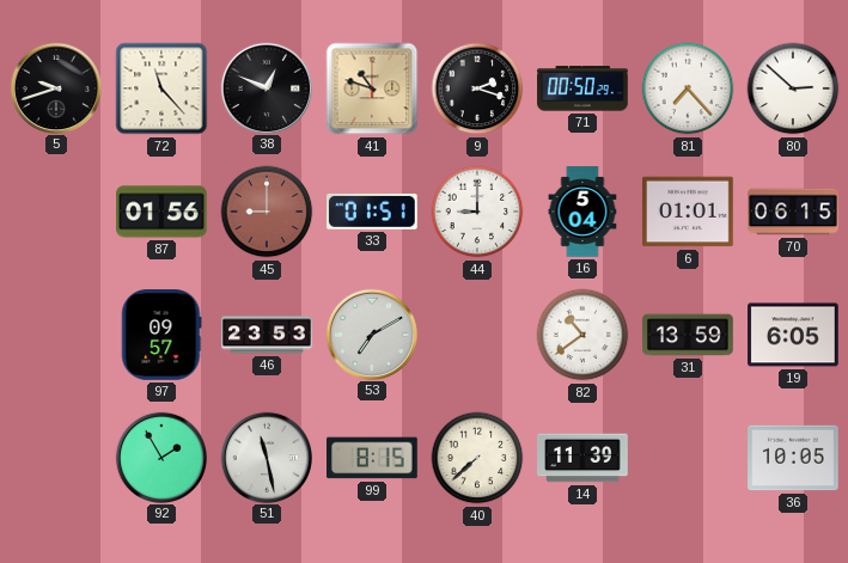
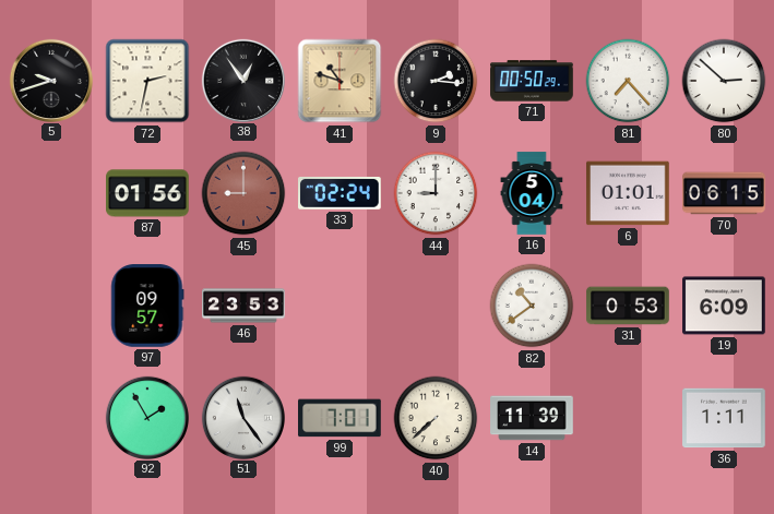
72: 11:23 -> 2:32 (147, 81)
38: 12:49 -> 12:54 (242, 80)
9: 2:18 -> 2:16 (436, 81)
33: 01:51 -> 02:24 (341, 193)
53: 7:10 -> none (371, 333)
31: 13:59 -> 0:53 (628, 306)
19: 6:05 -> 6:09 (724, 306)
51: 11:28 -> 11:24 (242, 417)
99: 8:15 -> 7:01 (340, 418)
36: 10:05 -> 1:11 (724, 418)
